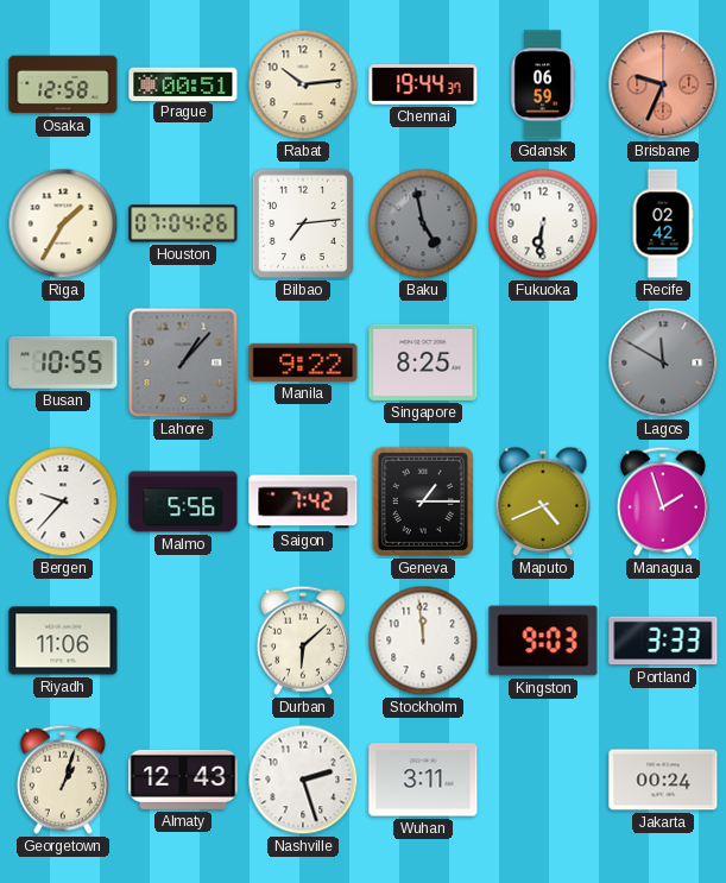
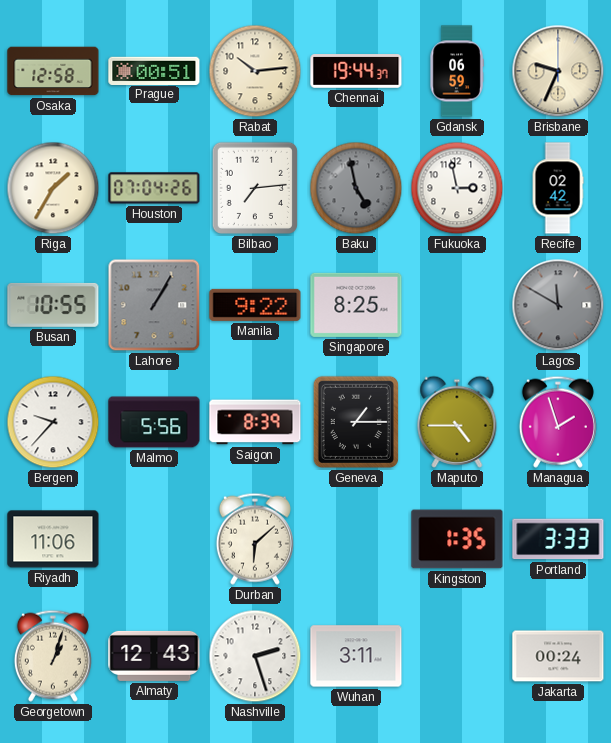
Brisbane dial: salmon -> cream (558, 71)
Fukuoka: 6:31 -> 2:58 (457, 188)
Lahore: 1:07 -> 1:05 (154, 305)
Saigon: 7:42 -> 8:39 (255, 422)
Maputo: 4:41 -> 4:45 (457, 422)
Stockholm: 11:59 -> none (423, 641)
Kingston: 9:03 -> 1:35 (457, 539)
